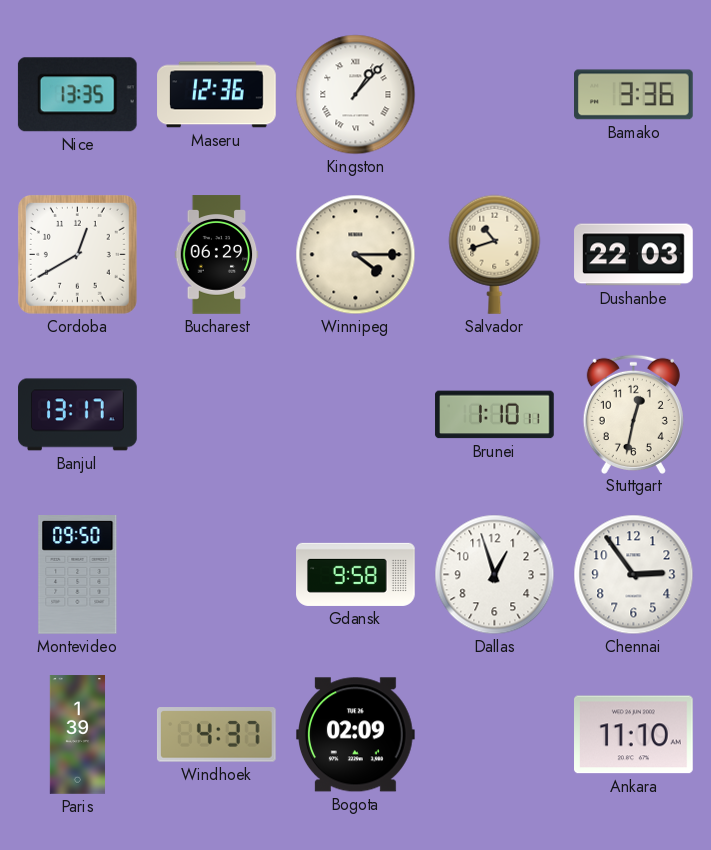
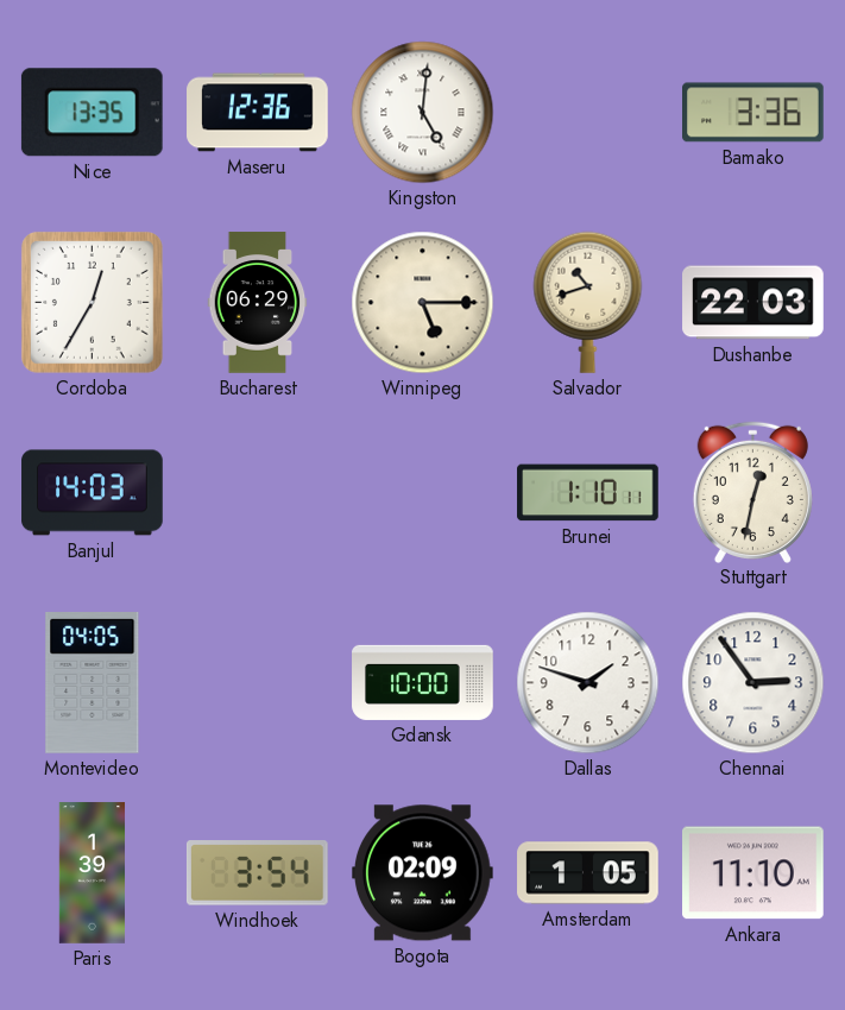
Kingston: 1:07 -> 5:01 (423, 113)
Cordoba: 12:40 -> 12:35 (92, 302)
Winnipeg: 4:15 -> 5:15 (423, 303)
Banjul: 13:17 -> 14:03 (93, 493)
Montevideo: 09:50 -> 04:05 (93, 683)
Gdansk: 9:58 -> 10:00 (423, 682)
Dallas: 12:57 -> 1:48 (588, 683)
Windhoek: 4:37 -> 3:54 (257, 873)
Amsterdam: none -> 1:05 (588, 873)
